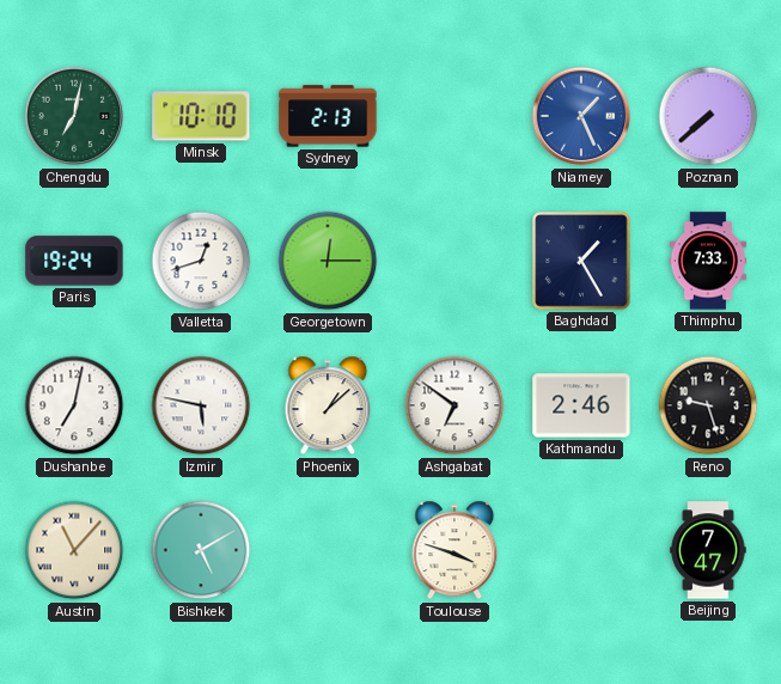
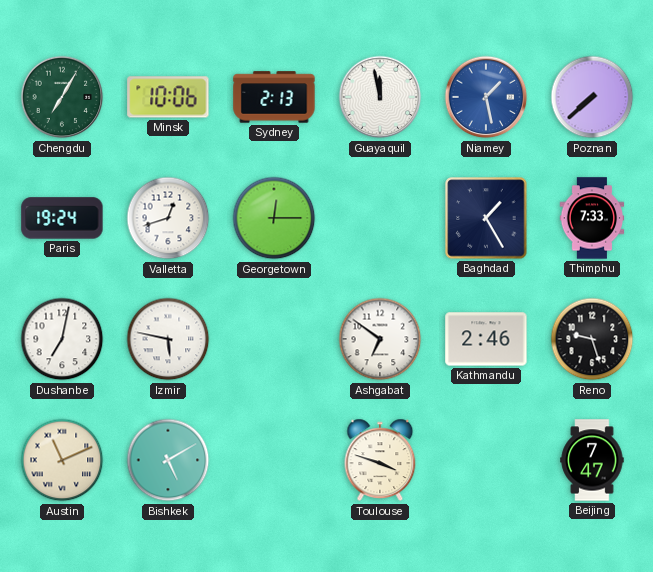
Chengdu: 7:02 -> 7:05 (62, 97)
Minsk: 10:10 -> 10:06 (168, 97)
Guayaquil: none -> 11:58 (380, 97)
Niamey: 1:26 -> 1:28 (486, 97)
Phoenix: 1:08 -> none (328, 405)
Austin: 11:07 -> 11:11 (62, 460)
